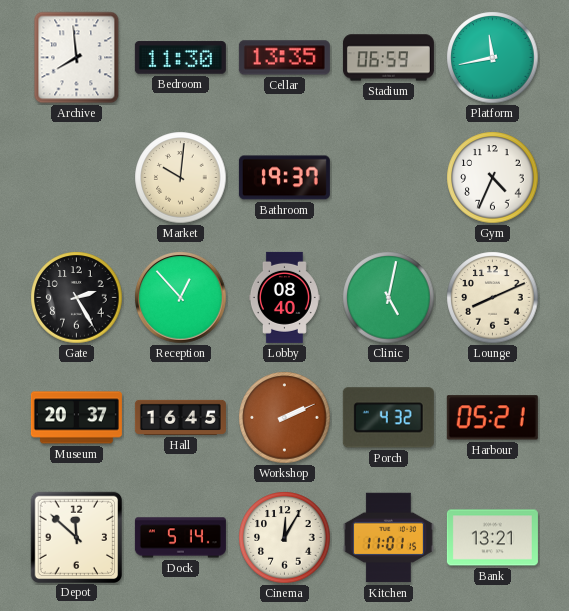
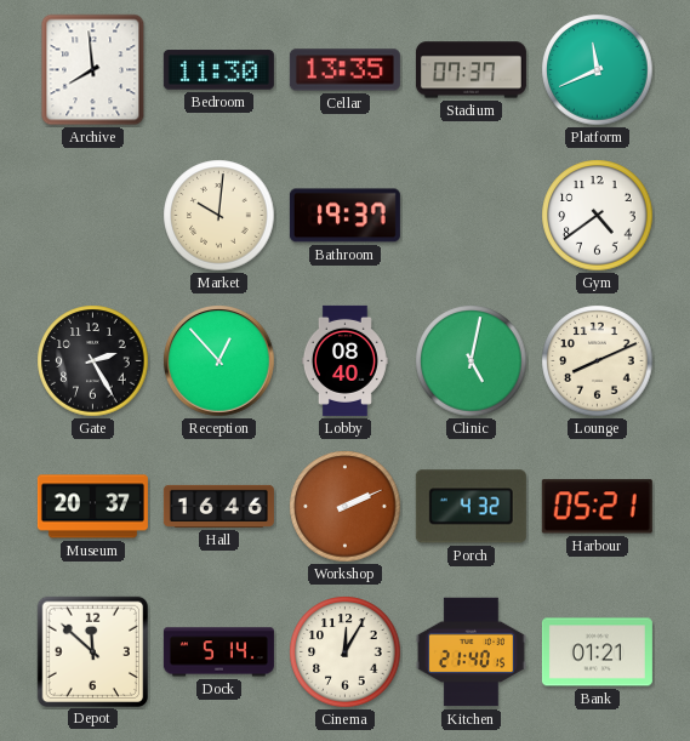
Stadium: 06:59 -> 07:37 (471, 70)
Platform: 11:43 -> 11:41 (598, 70)
Gym: 4:34 -> 4:39 (598, 216)
Hall: 16:45 -> 16:46 (218, 506)
Kitchen: 11:01 -> 21:40 (471, 652)
Bank: 13:21 -> 01:21 (597, 652)
